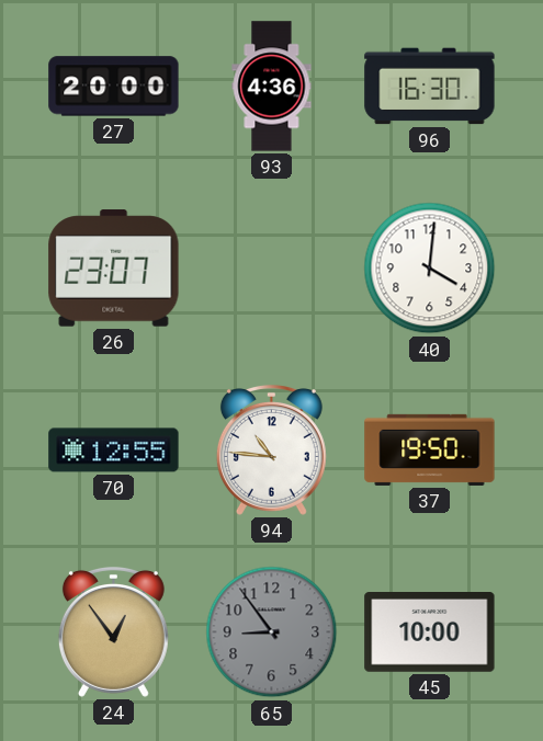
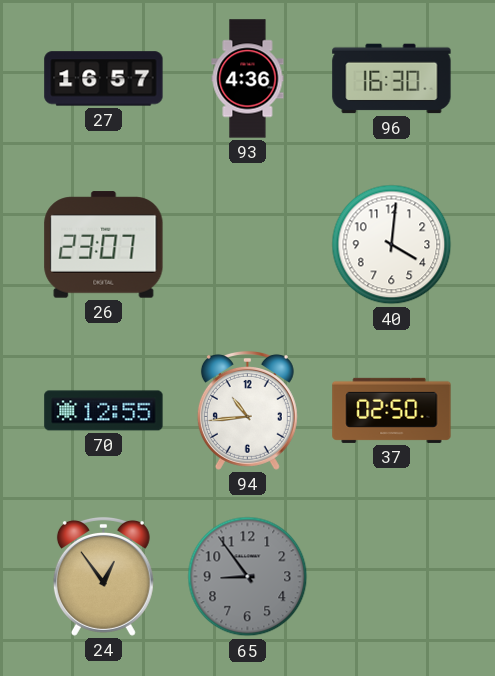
27: 20:00 -> 16:57 (104, 79)
94: 10:46 -> 10:44 (247, 410)
37: 19:50 -> 02:50 (392, 410)
45: 10:00 -> none (430, 632)
